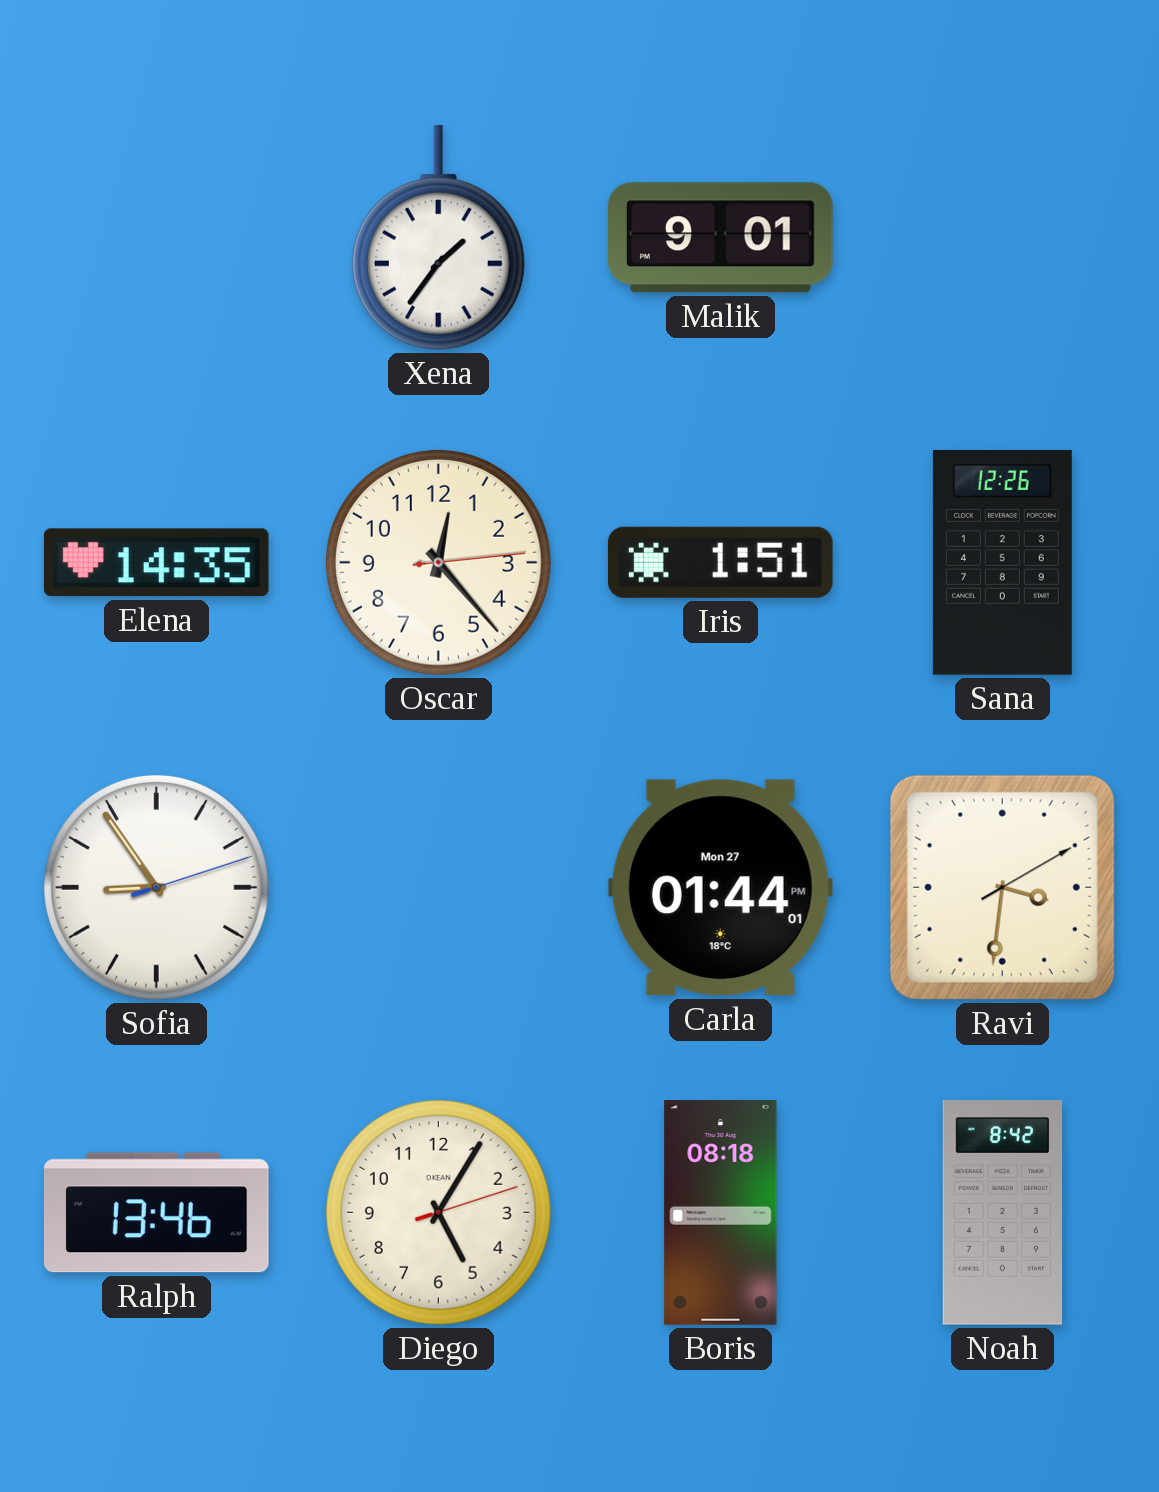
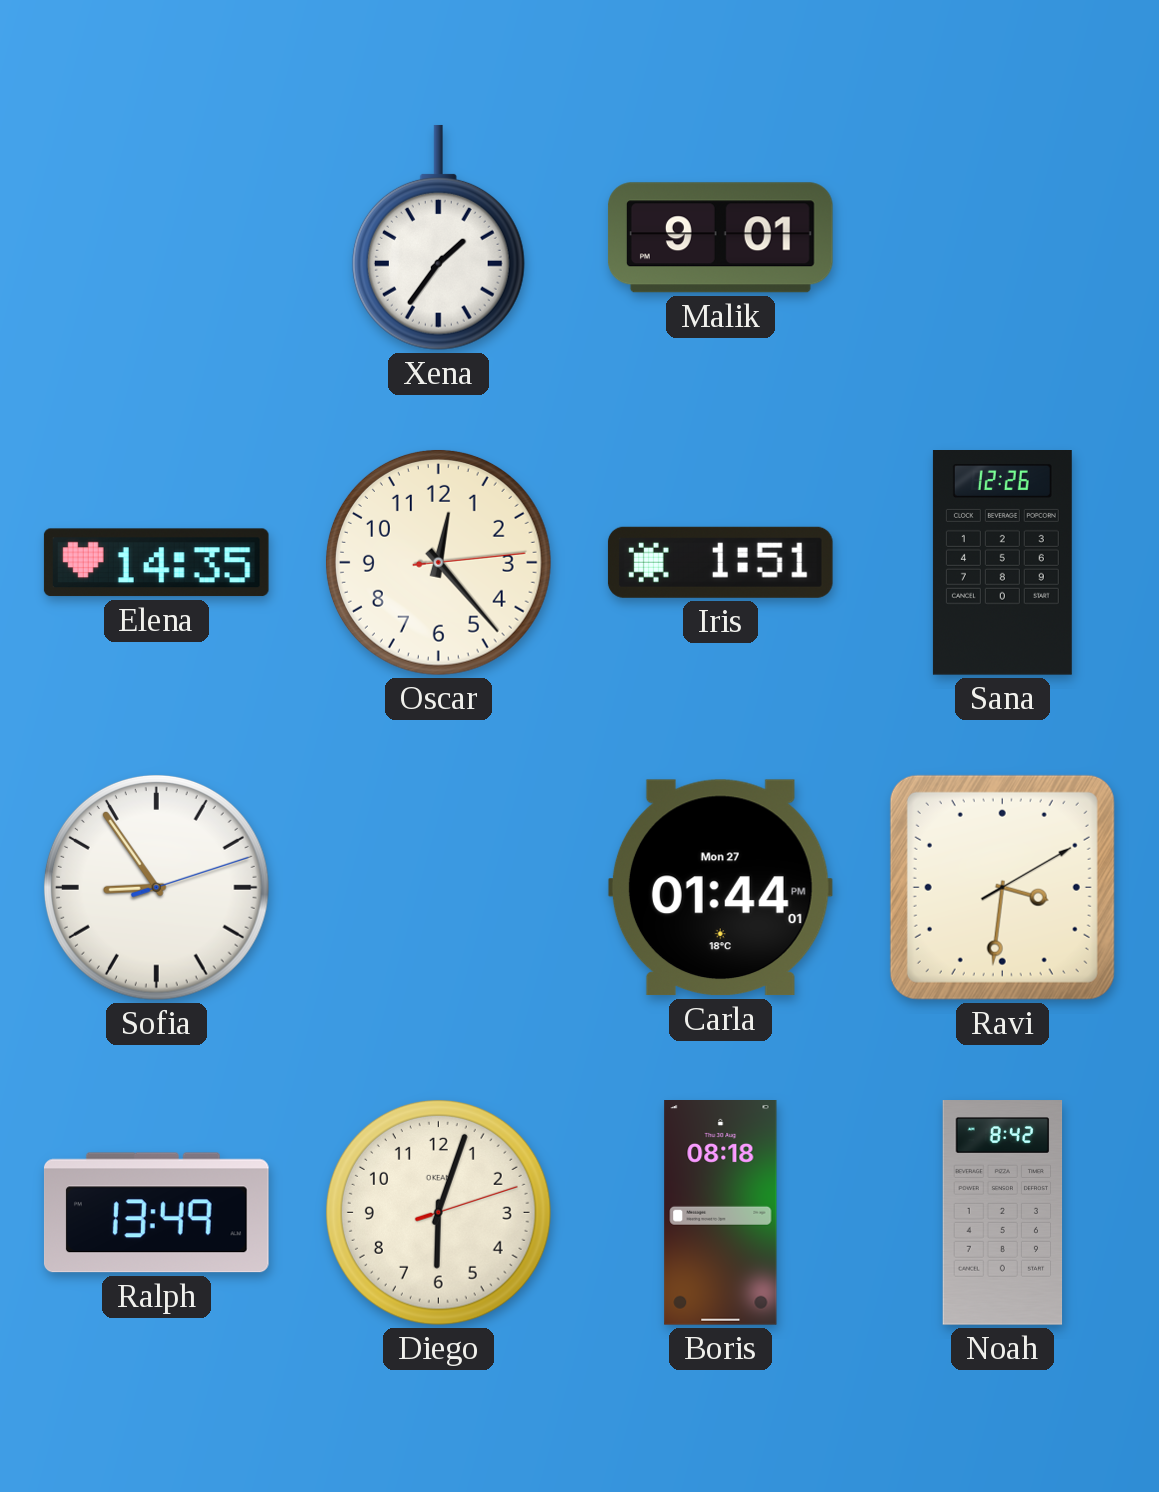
Ralph: 13:46 -> 13:49 (156, 1213)
Diego: 5:05 -> 6:03 (438, 1212)
